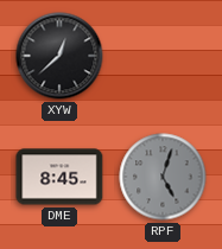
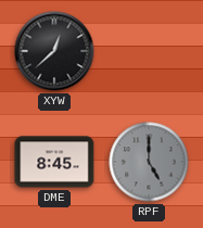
RPF: 5:03 -> 5:00 (149, 162)
